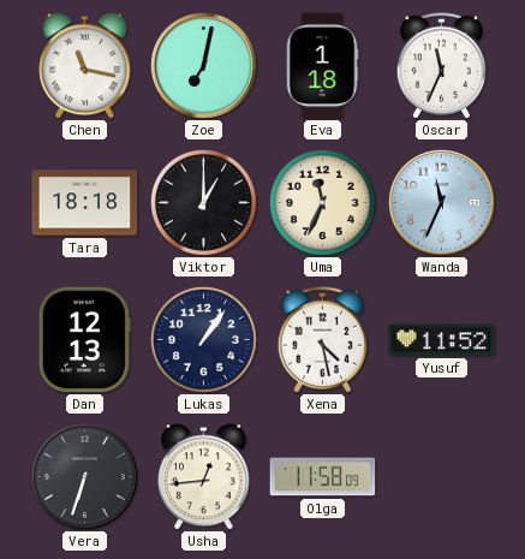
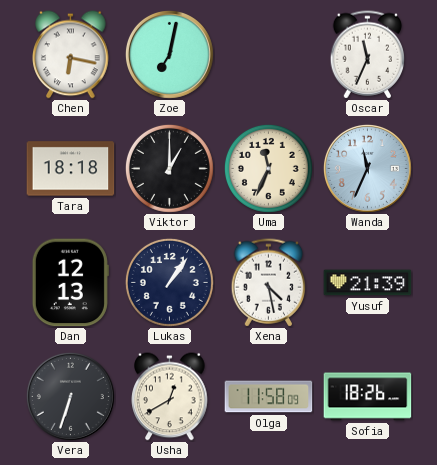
Chen: 11:17 -> 6:17 (71, 55)
Eva: 1:18 -> none (322, 66)
Yusuf: 11:52 -> 21:39 (368, 283)
Usha: 12:44 -> 12:40 (170, 397)
Sofia: none -> 18:26 (368, 397)
